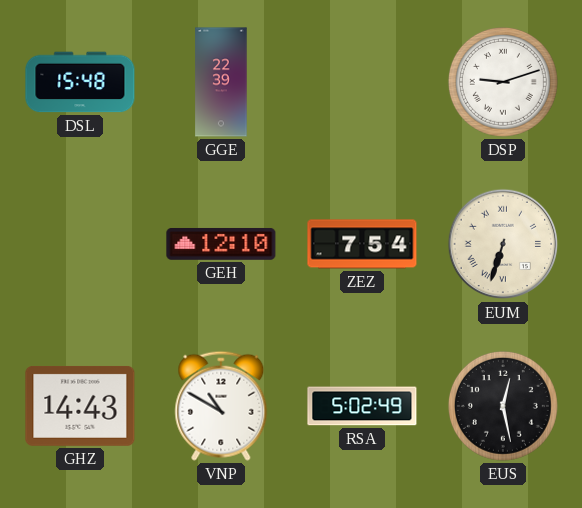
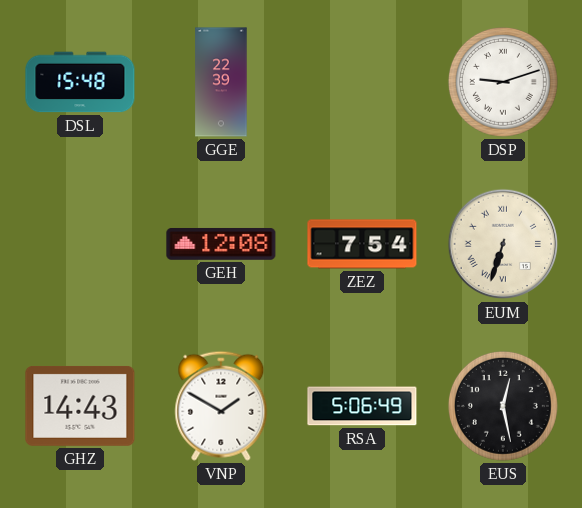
GEH: 12:10 -> 12:08 (221, 244)
VNP: 10:50 -> 1:50 (221, 406)
RSA: 5:02 -> 5:06 (362, 406)
